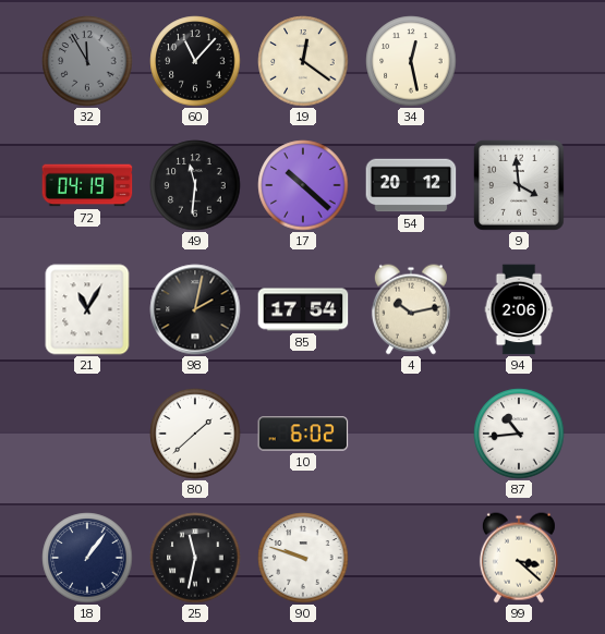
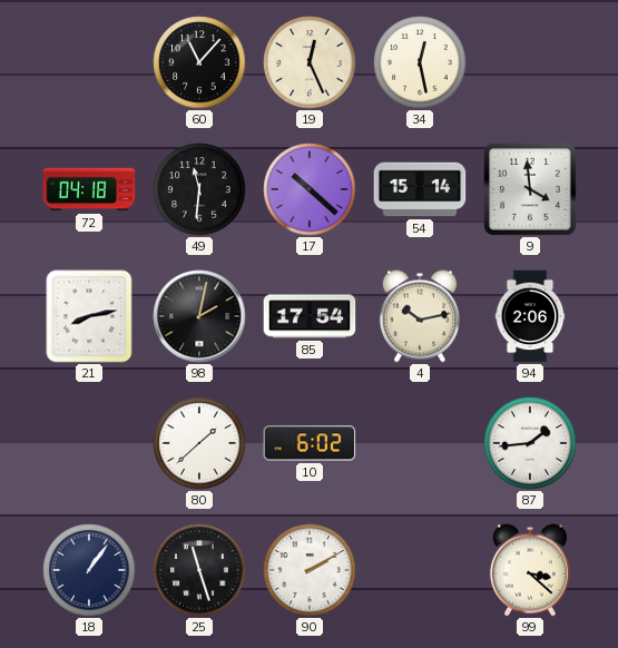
32: 11:55 -> none (87, 61)
19: 12:21 -> 12:26 (310, 62)
72: 04:19 -> 04:18 (89, 189)
54: 20:12 -> 15:14 (420, 189)
21: 11:05 -> 8:13 (89, 316)
87: 10:44 -> 1:44 (530, 443)
25: 11:32 -> 11:27 (199, 570)
90: 9:48 -> 2:10 (310, 570)
